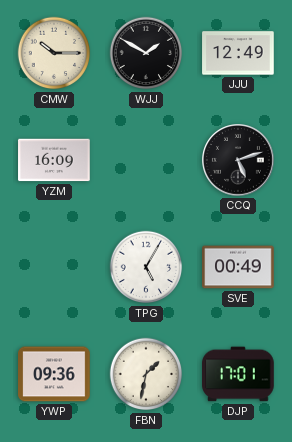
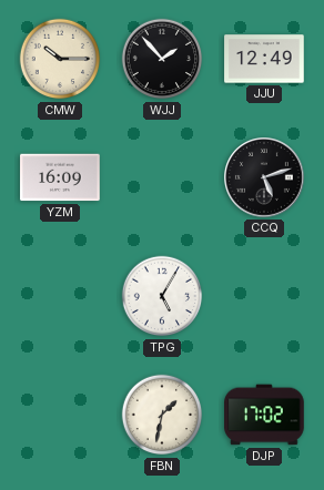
WJJ: 1:50 -> 1:53 (162, 59)
SVE: 00:49 -> none (238, 267)
YWP: 09:36 -> none (54, 374)
DJP: 17:01 -> 17:02 (264, 415)
